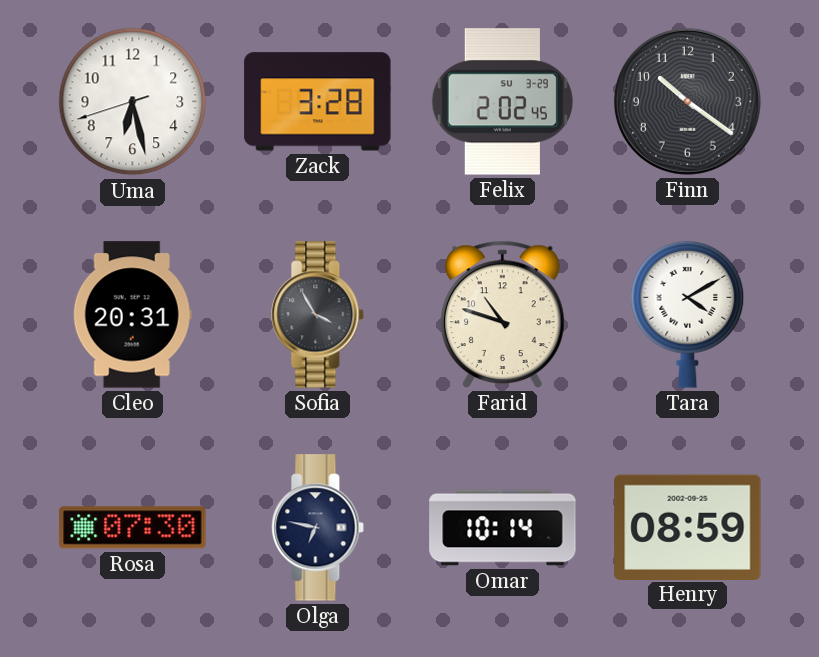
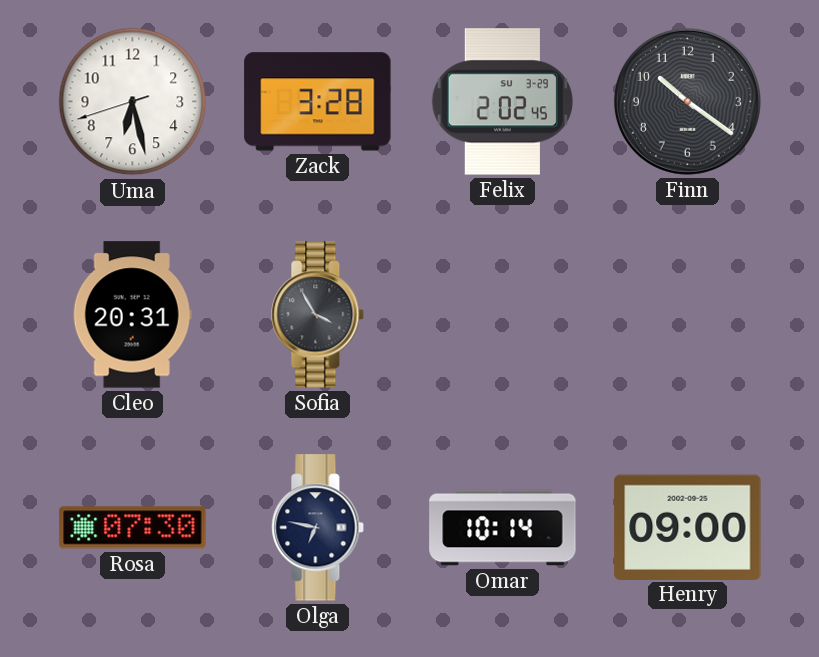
Farid: 10:48 -> none (503, 314)
Tara: 4:10 -> none (688, 315)
Henry: 08:59 -> 09:00 (688, 527)
